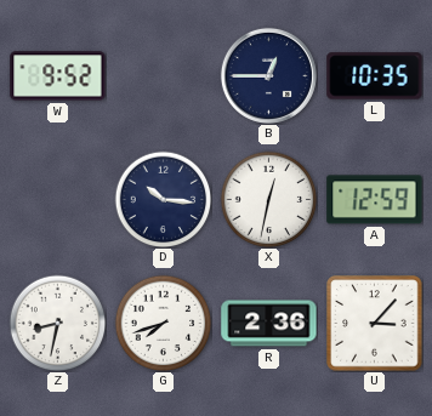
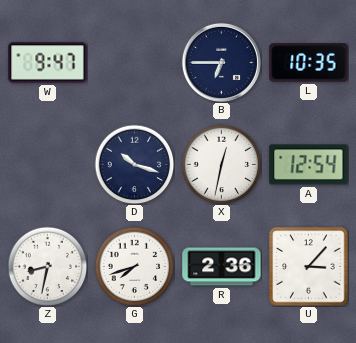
W: 9:52 -> 9:47 (48, 63)
B: 12:45 -> 6:45 (221, 62)
D: 10:16 -> 10:18 (134, 164)
A: 12:59 -> 12:54 (309, 165)
